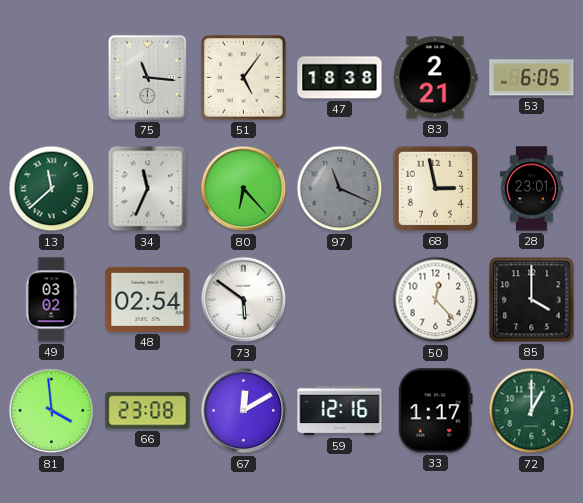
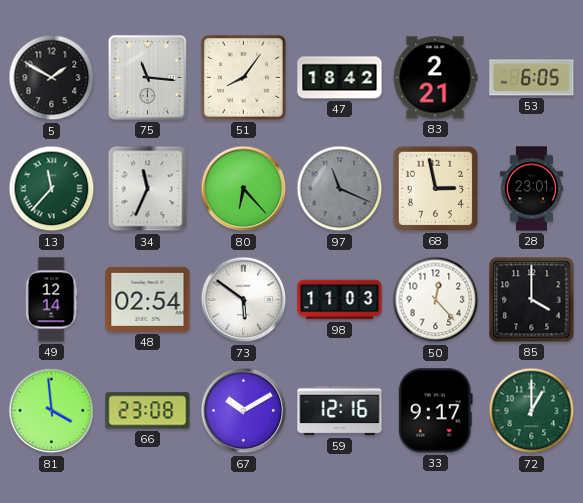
5: none -> 1:50 (52, 78)
51: 5:06 -> 8:06 (243, 77)
47: 18:38 -> 18:42 (340, 78)
13: 11:38 -> 11:37 (52, 189)
49: 03:02 -> 12:14 (51, 300)
98: none -> 11:03 (340, 300)
67: 12:10 -> 10:10 (244, 411)
33: 1:17 -> 9:17 (435, 411)
